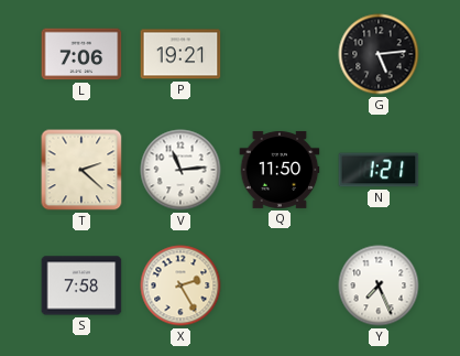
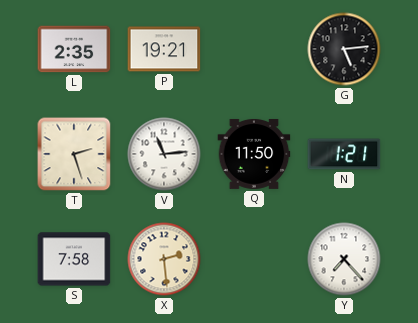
L: 7:06 -> 2:35 (74, 49)
T: 2:22 -> 2:27 (74, 154)
X: 2:25 -> 2:29 (164, 259)
Y: 7:26 -> 7:23 (344, 259)
